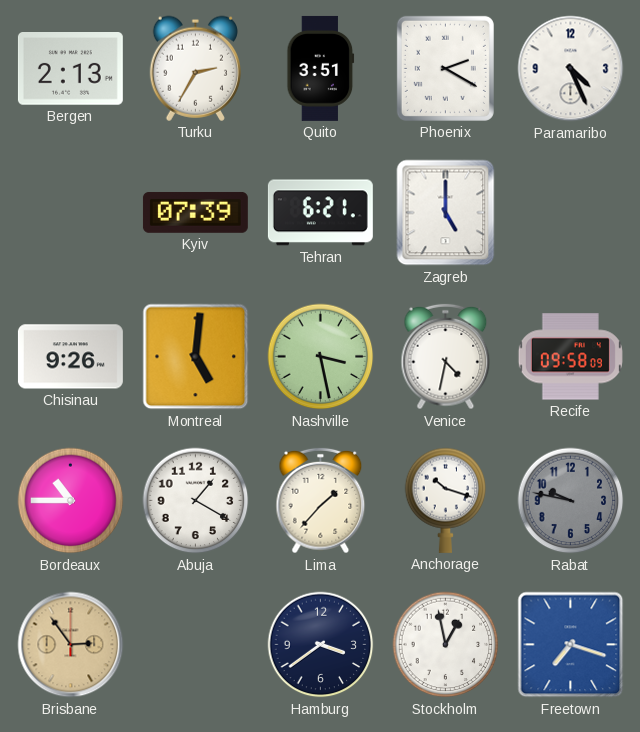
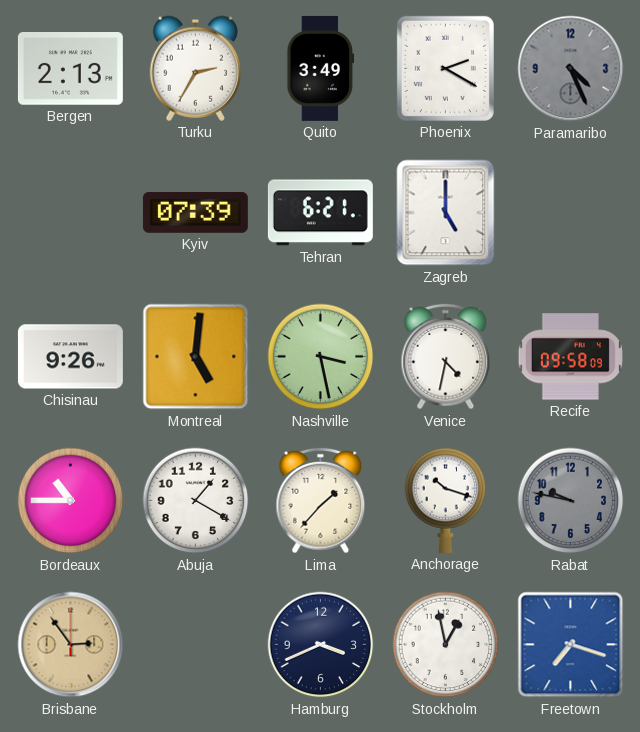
Quito: 3:51 -> 3:49 (321, 68)
Paramaribo dial: white -> grey (571, 69)
Hamburg: 3:39 -> 3:41 (321, 645)
